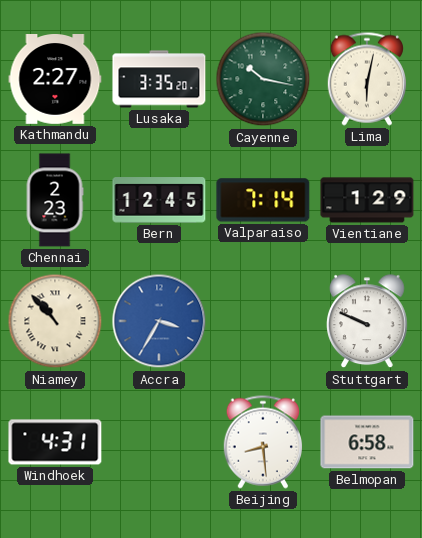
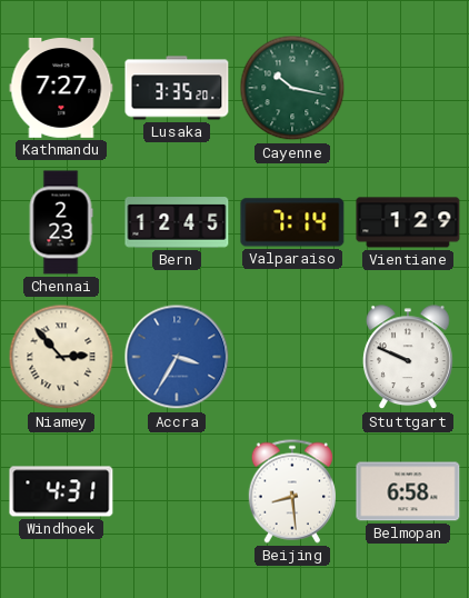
Kathmandu: 2:27 -> 7:27 (61, 89)
Lima: 6:02 -> none (366, 79)
Niamey: 10:53 -> 2:53 (61, 357)
